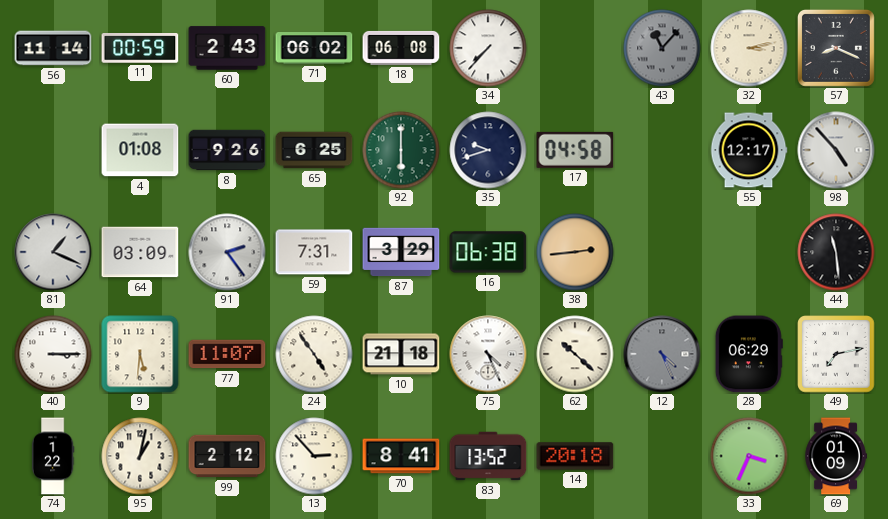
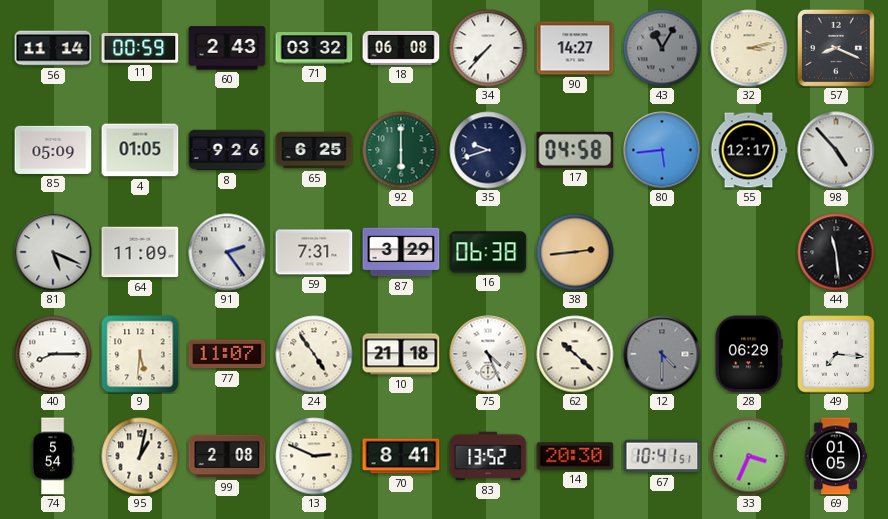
71: 06:02 -> 03:32 (314, 49)
90: none -> 14:27 (575, 48)
43: 11:07 -> 11:05 (662, 48)
85: none -> 05:09 (53, 150)
4: 01:08 -> 01:05 (140, 150)
80: none -> 5:44 (662, 150)
81: 1:19 -> 5:19 (53, 252)
64: 03:09 -> 11:09 (140, 252)
40: 3:15 -> 8:15 (53, 354)
12: 4:26 -> 4:30 (662, 354)
49: 7:13 -> 7:16 (836, 354)
74: 1:22 -> 5:54 (53, 456)
99: 2:12 -> 2:08 (227, 456)
13: 2:53 -> 2:49 (314, 456)
14: 20:18 -> 20:30 (575, 456)
67: none -> 10:41 (662, 456)
69: 01:09 -> 01:05 (836, 456)
